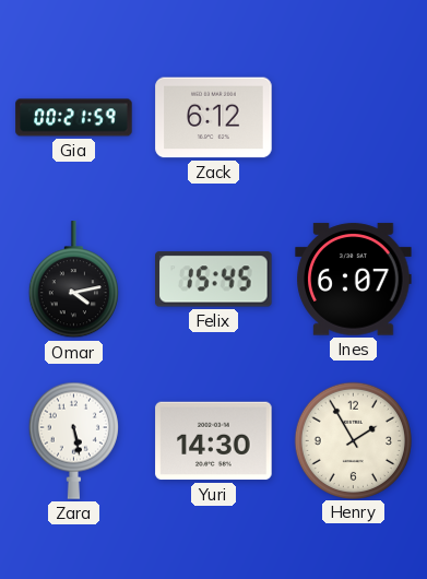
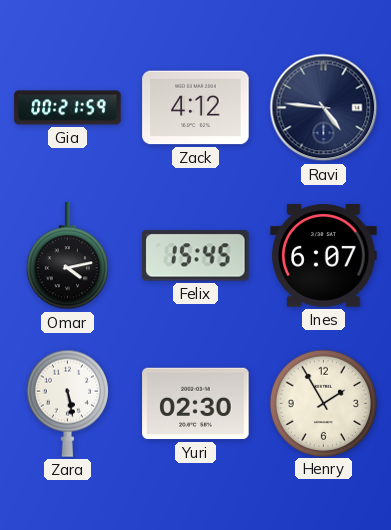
Zack: 6:12 -> 4:12 (196, 108)
Ravi: none -> 4:46 (324, 108)
Yuri: 14:30 -> 02:30 (196, 404)
